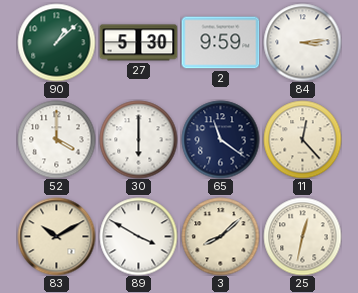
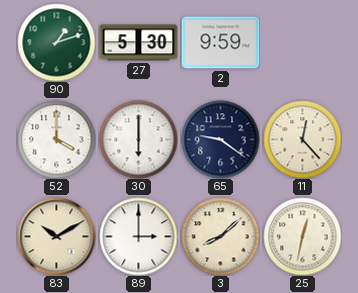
90: 1:08 -> 1:12 (56, 42)
84: 3:14 -> none (302, 42)
65: 11:21 -> 9:21 (220, 139)
89: 3:50 -> 3:00 (138, 236)
